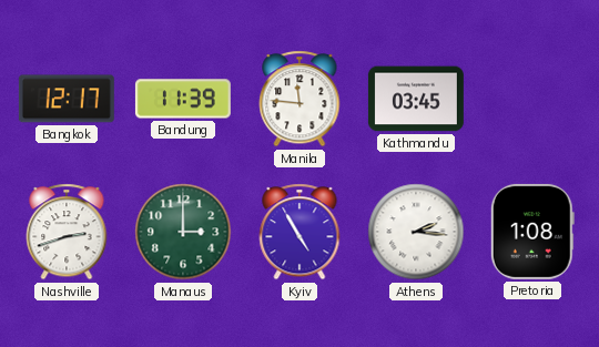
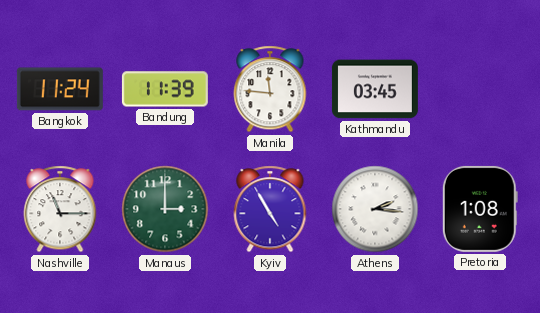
Bangkok: 12:17 -> 11:24 (60, 89)
Nashville: 2:42 -> 11:15 (60, 209)
